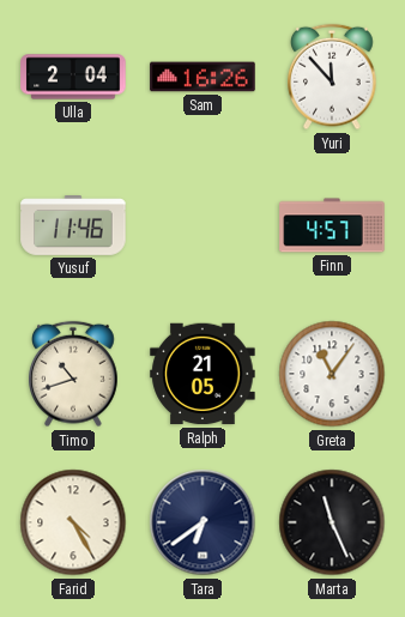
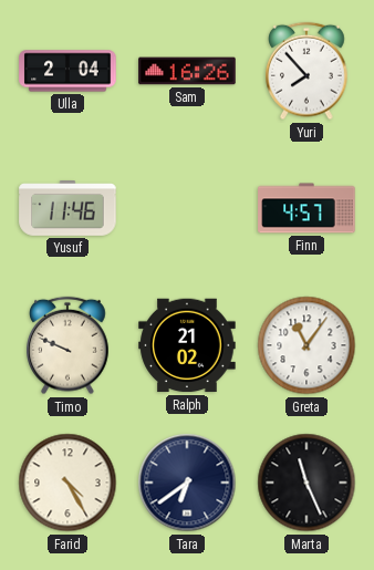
Yuri: 11:53 -> 7:53 (308, 71)
Timo: 10:42 -> 9:49 (69, 345)
Ralph: 21:05 -> 21:02 (187, 345)
